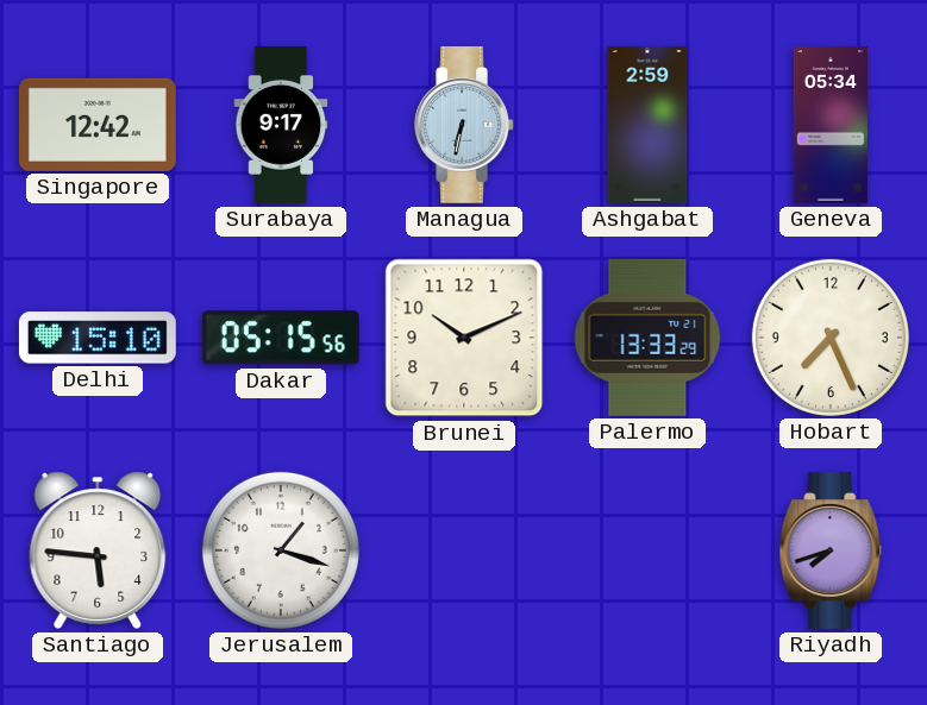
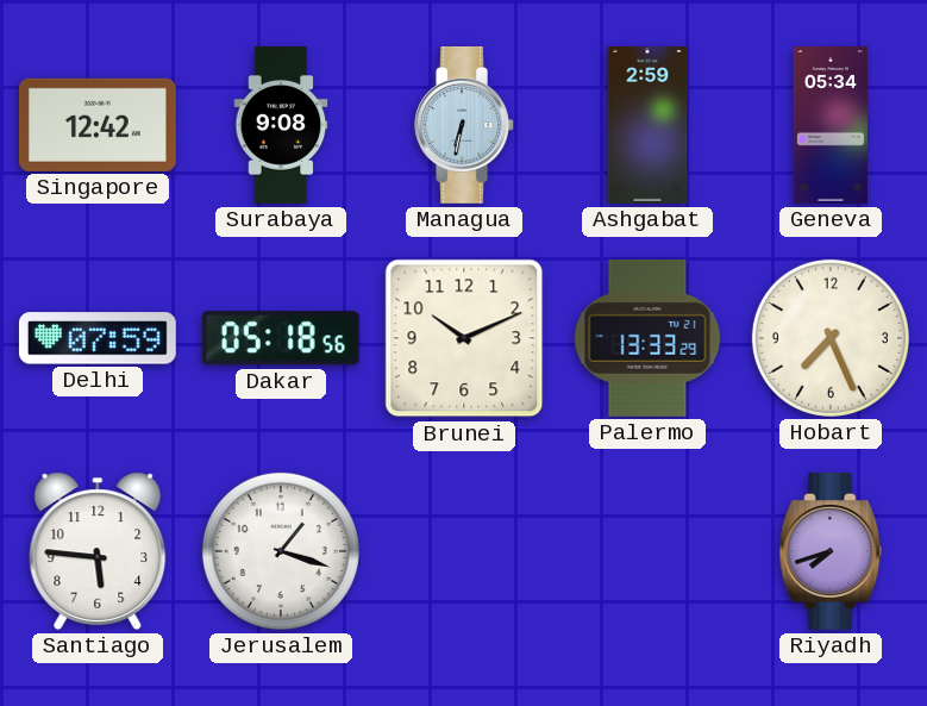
Surabaya: 9:17 -> 9:08 (281, 126)
Delhi: 15:10 -> 07:59 (98, 338)
Dakar: 05:15 -> 05:18 (281, 338)
